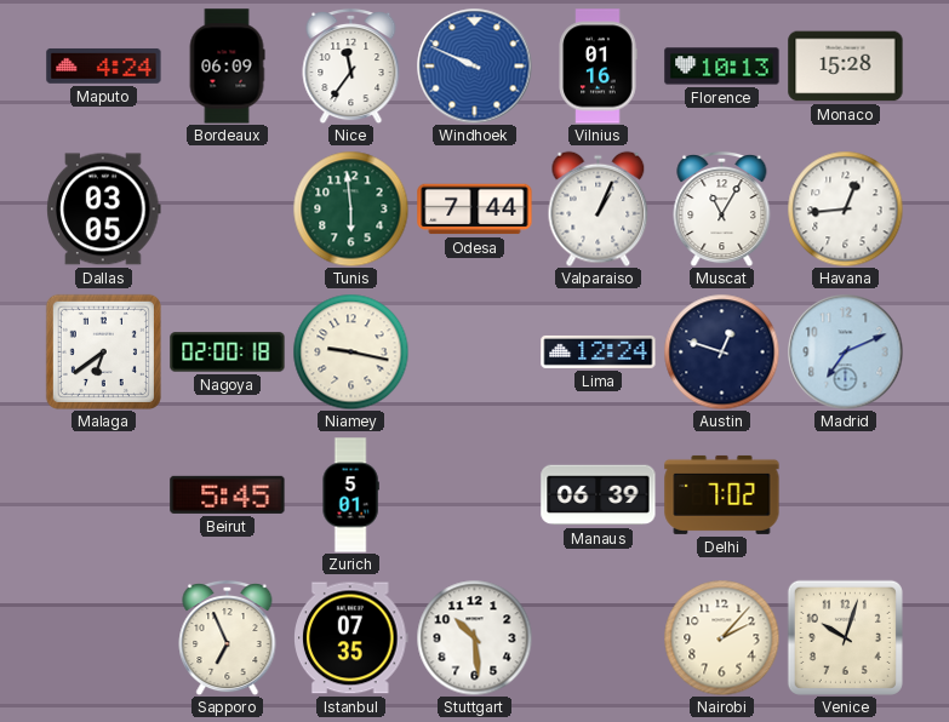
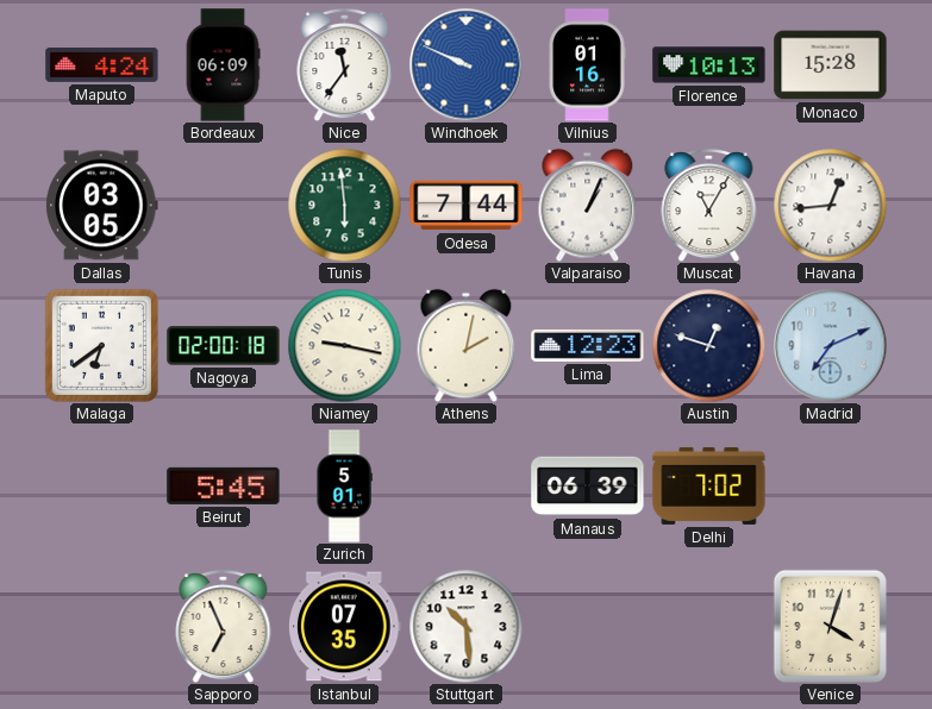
Athens: none -> 2:02 (467, 345)
Lima: 12:24 -> 12:23 (588, 345)
Nairobi: 2:07 -> none (721, 637)
Venice: 10:03 -> 4:03 (830, 626)
